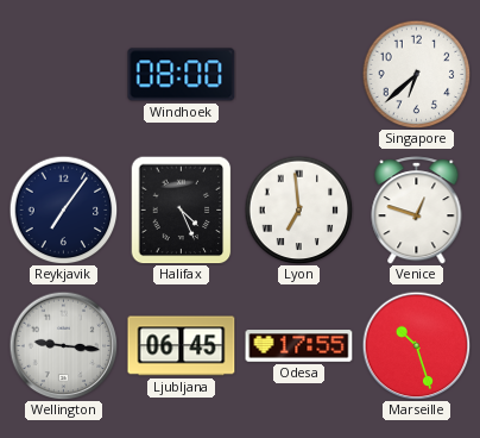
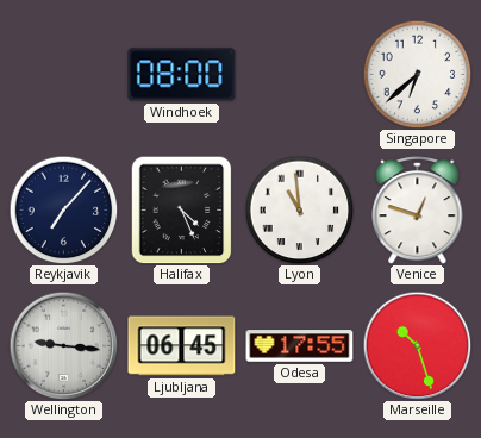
Reykjavik: 7:06 -> 7:07 (63, 209)
Lyon: 6:59 -> 10:59 (299, 209)
